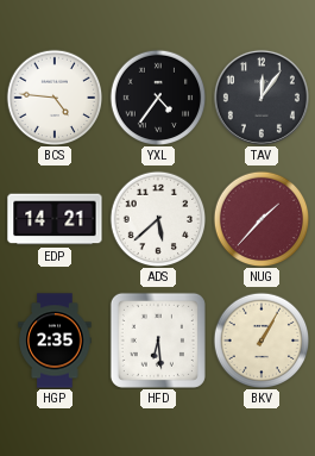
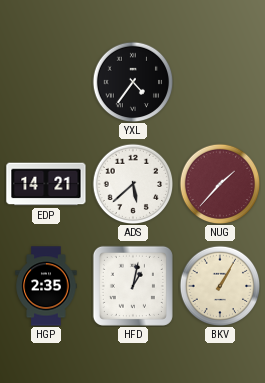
BCS: 4:46 -> none (55, 98)
TAV: 12:06 -> none (262, 98)
HFD: 6:29 -> 1:02 (133, 286)
